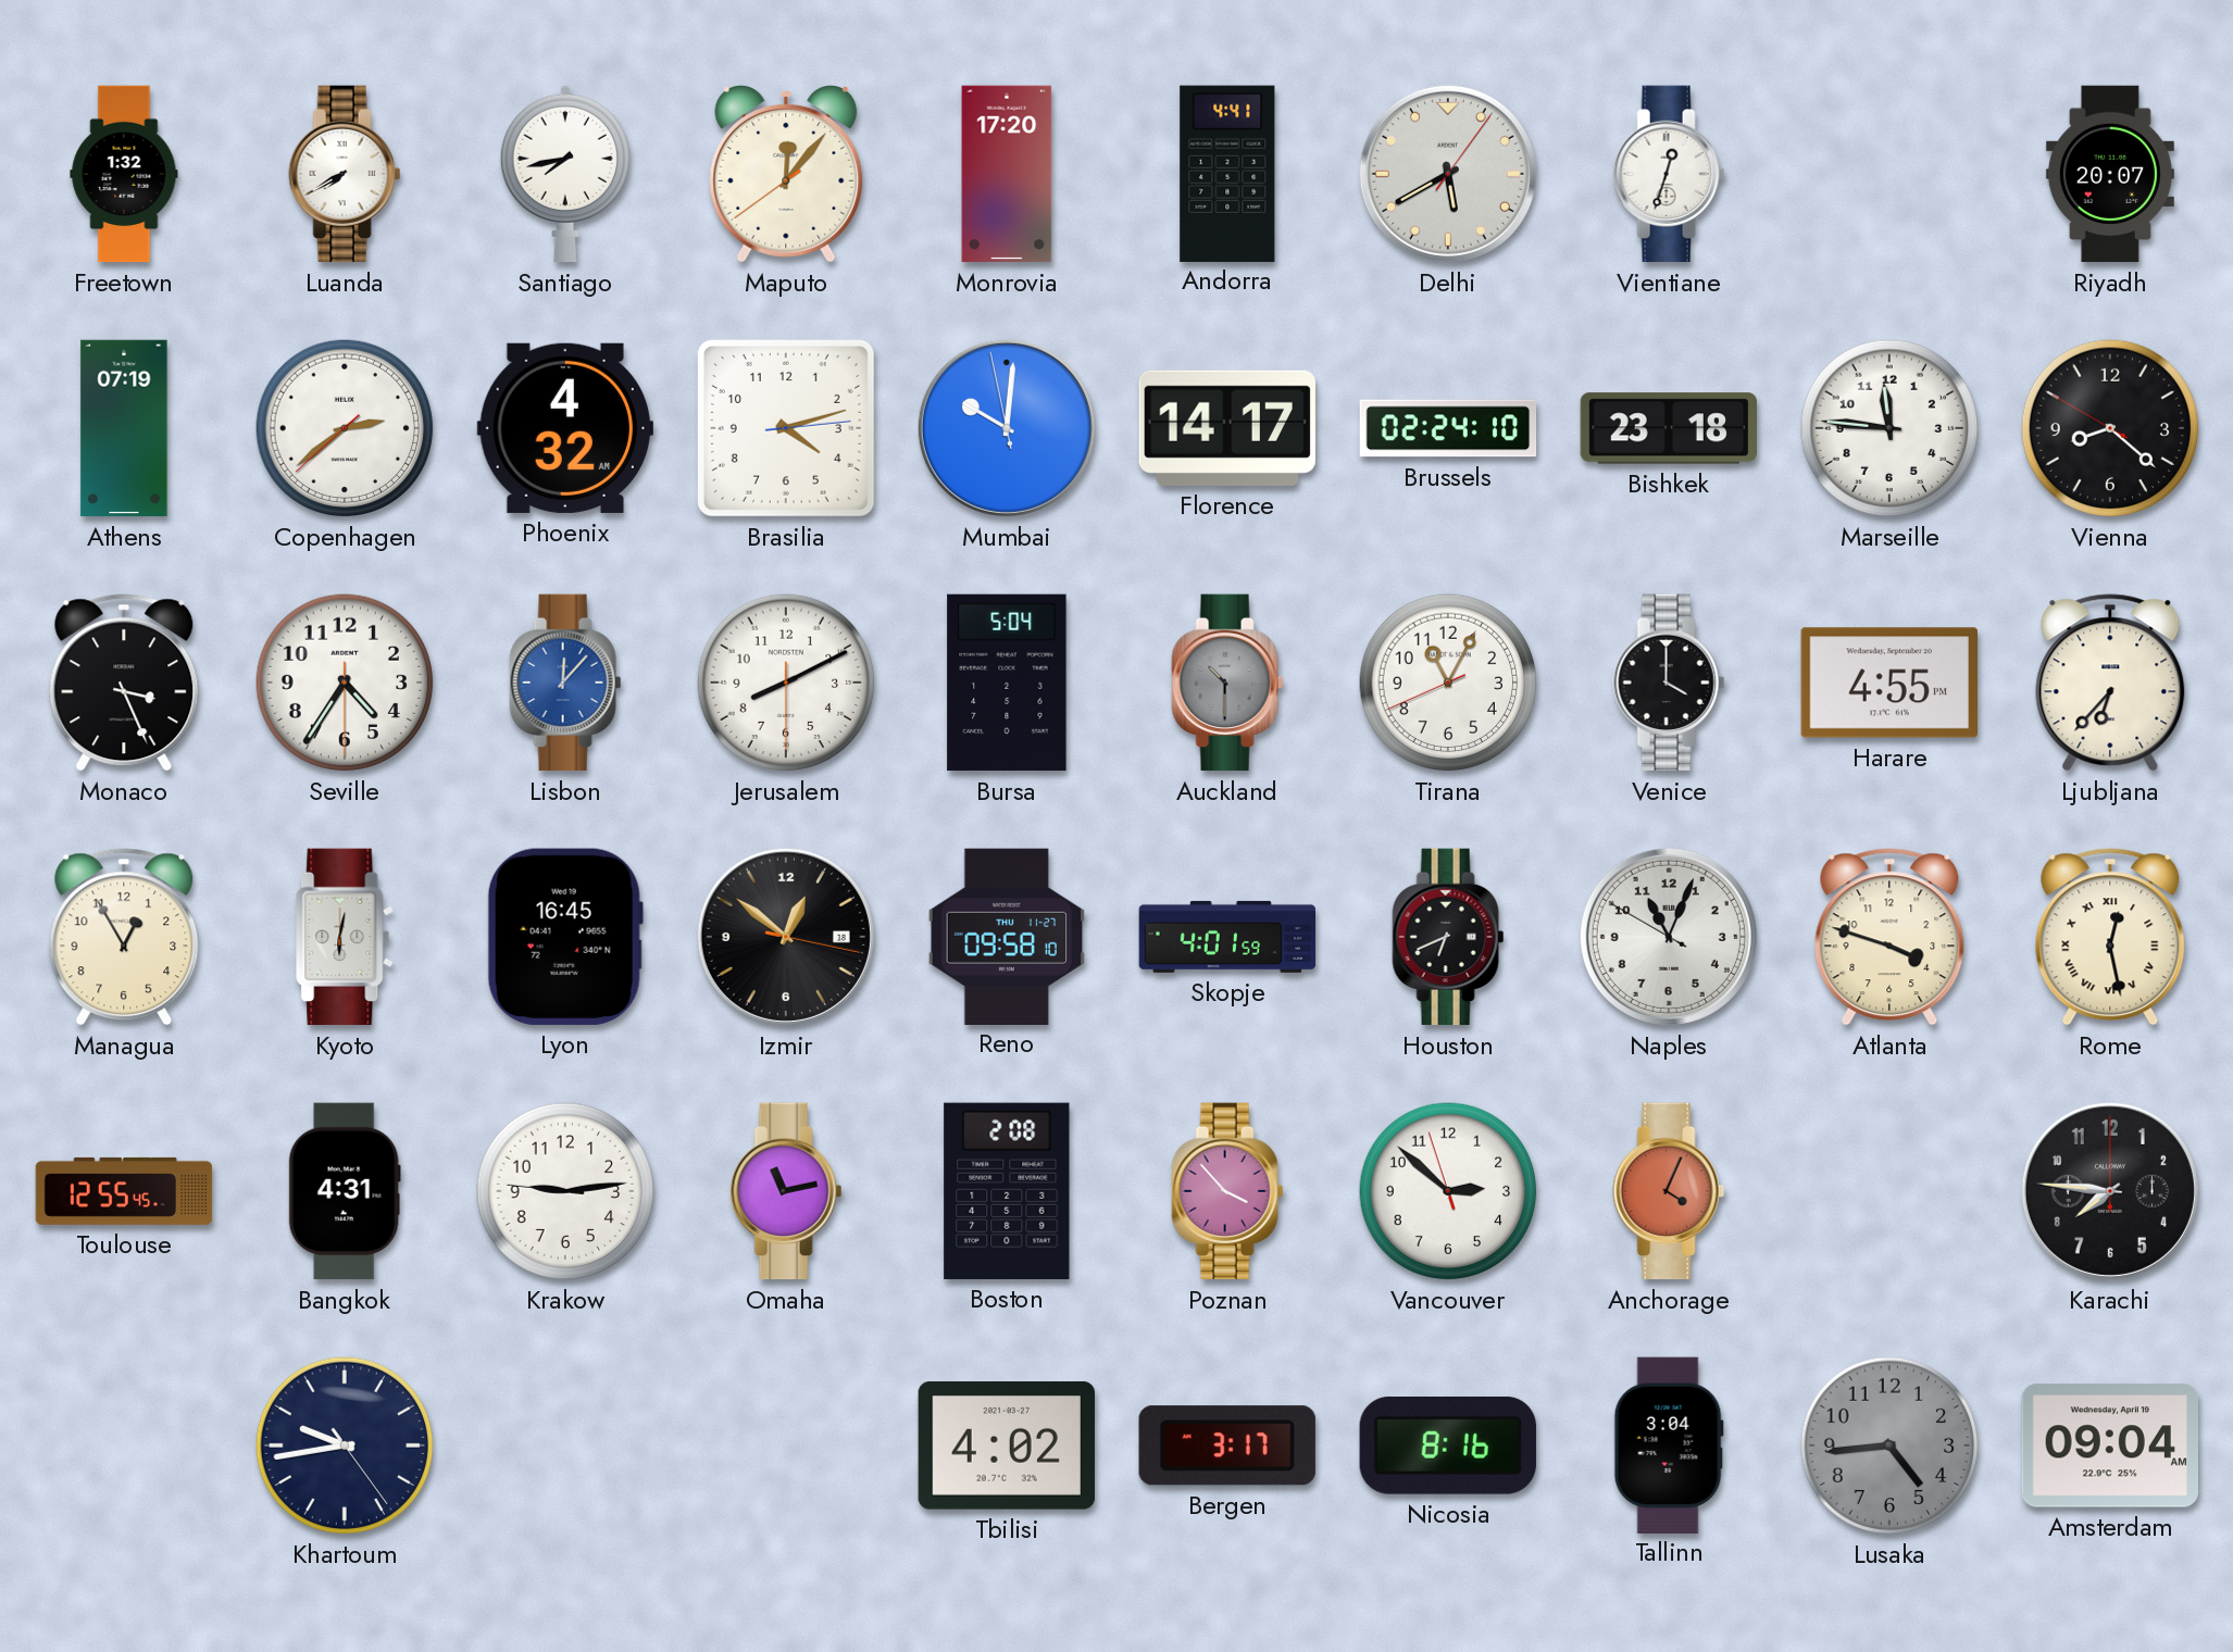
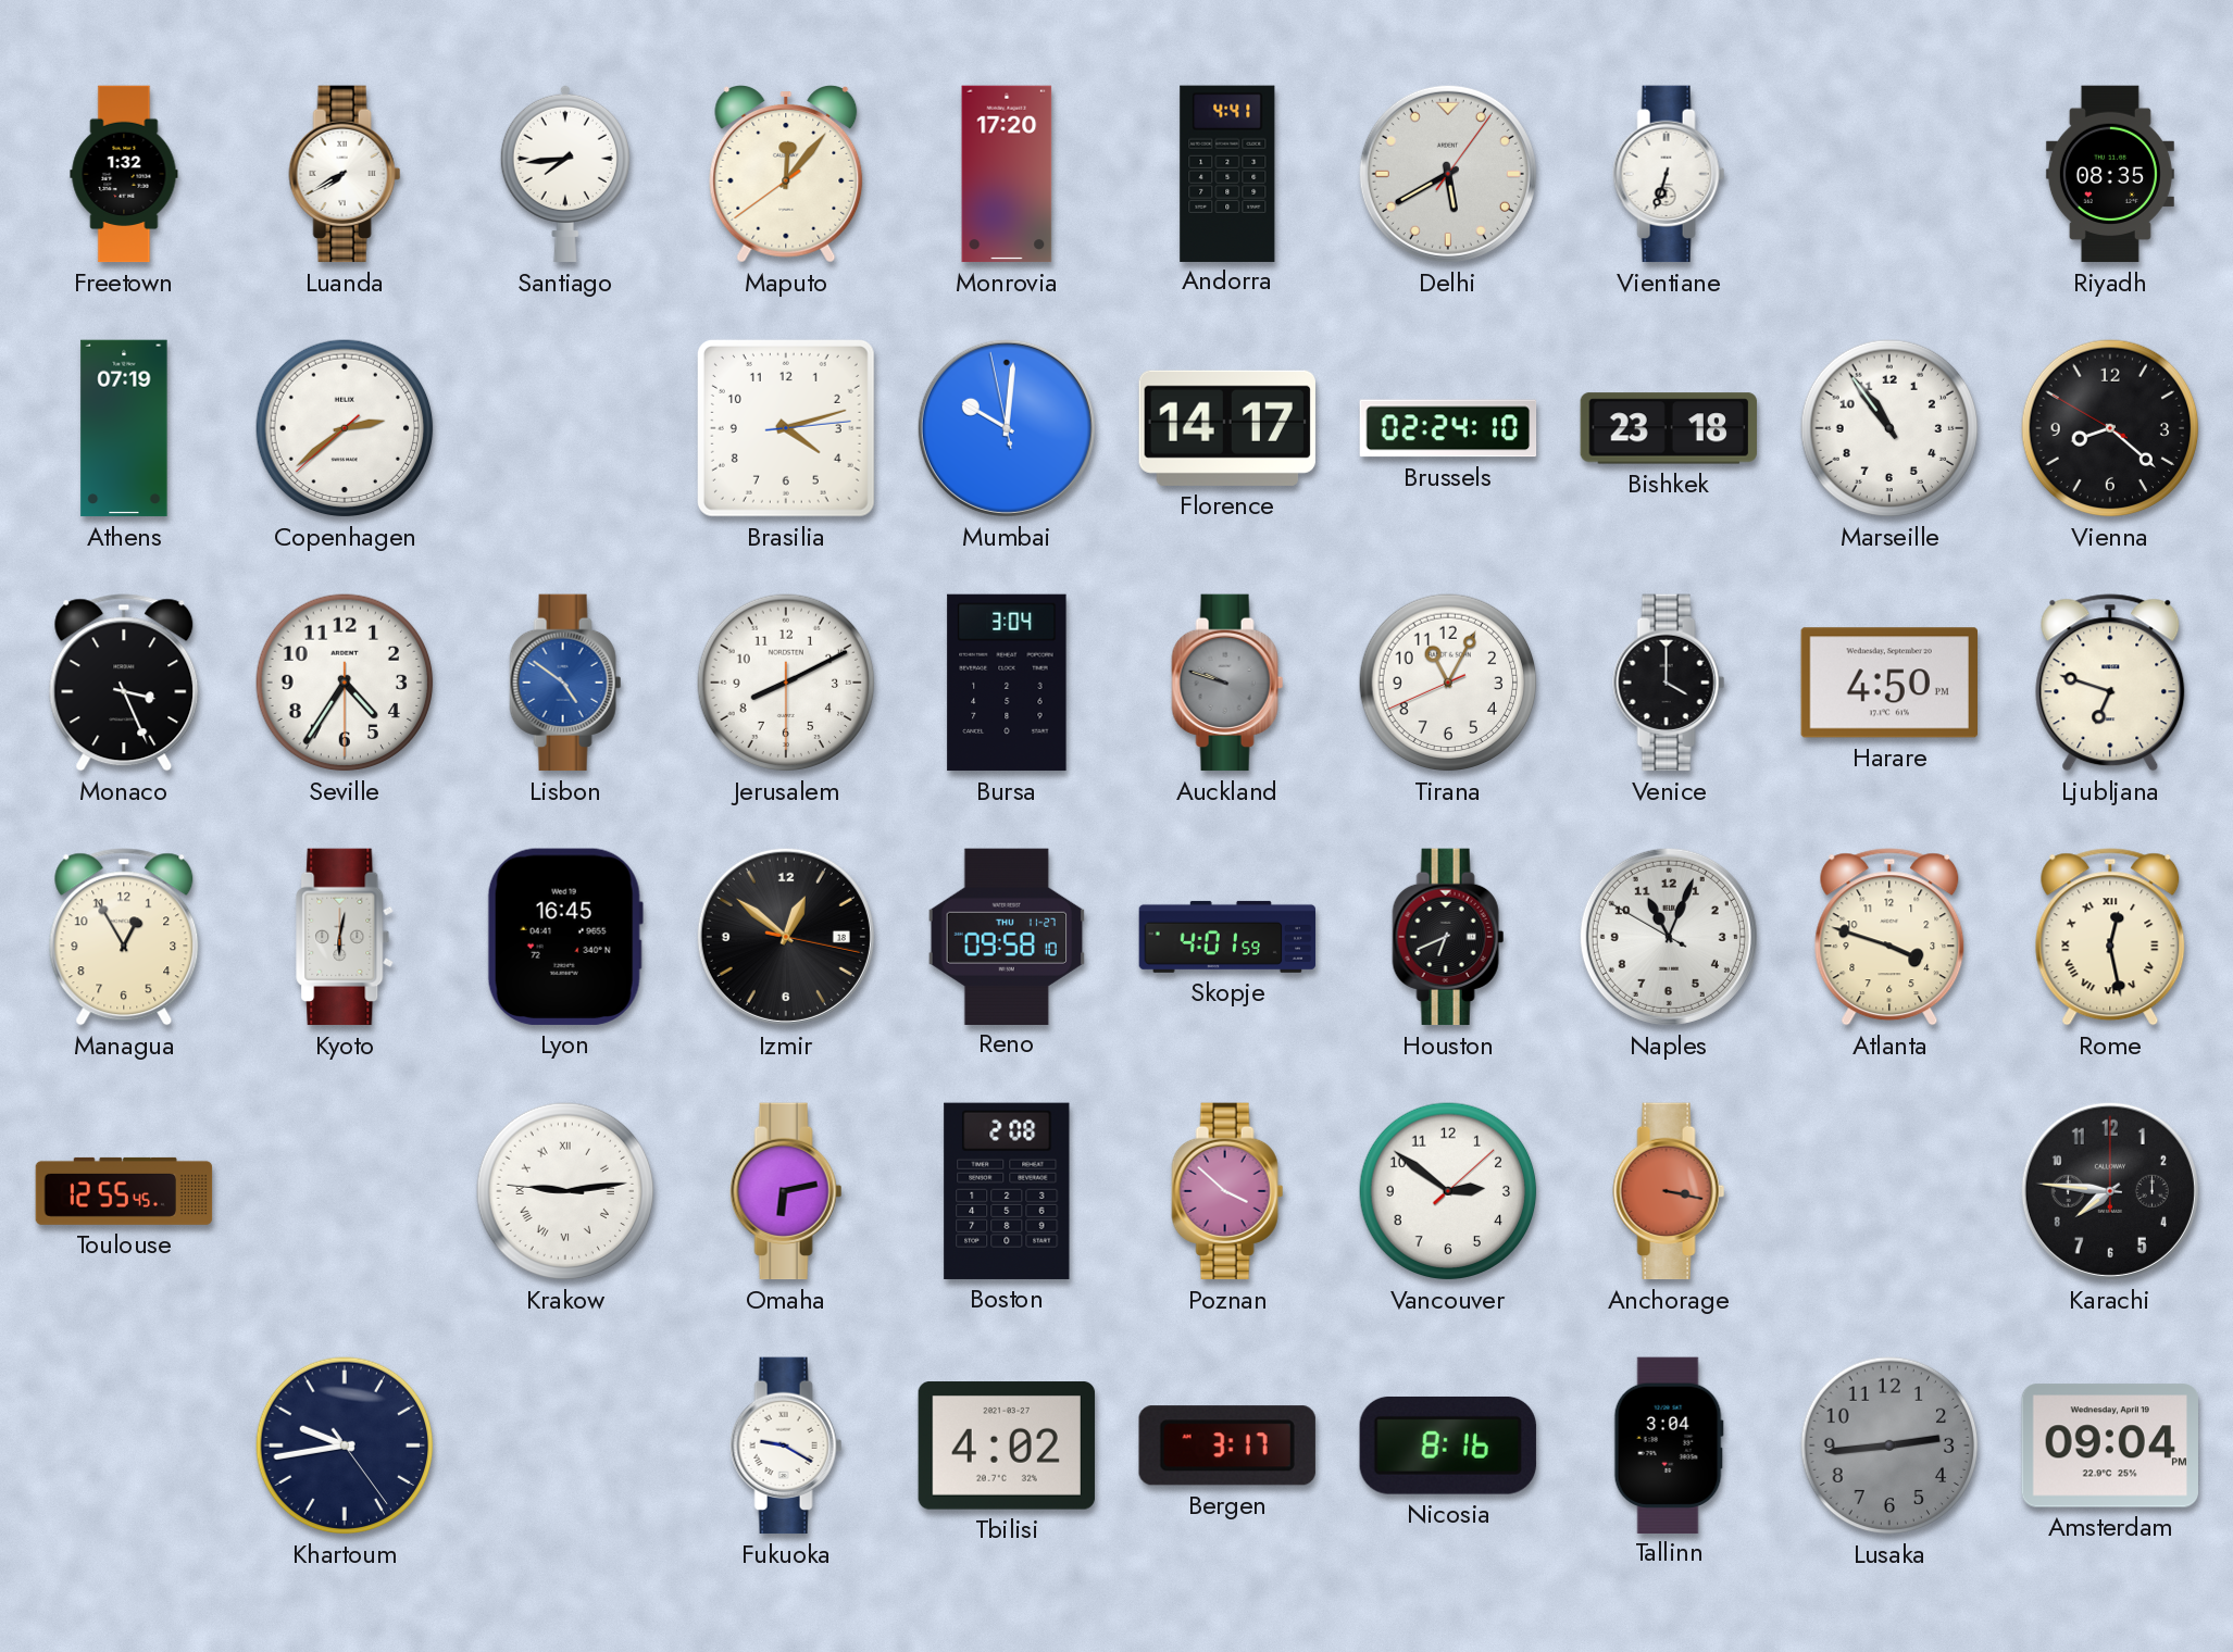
Santiago: 7:43 -> 7:44 (565, 174)
Vientiane: 12:33 -> 6:33 (1669, 174)
Riyadh: 20:07 -> 08:35 (2110, 174)
Phoenix: 4:32 -> none (564, 428)
Marseille: 11:46 -> 10:54 (1889, 428)
Lisbon: 12:07 -> 4:51 (565, 683)
Bursa: 5:04 -> 3:04 (1007, 683)
Auckland: 10:30 -> 9:48 (1227, 683)
Harare: 4:55 -> 4:50 (1888, 683)
Ljubljana: 6:37 -> 6:48 (2110, 683)
Bangkok: 4:31 -> none (345, 1191)
Krakow numerals: Arabic -> Roman (565, 1191)
Omaha: 11:13 -> 6:13 (786, 1191)
Poznan: 3:53 -> 3:52 (1227, 1191)
Vancouver: 2:51:57 -> 2:51:08 (1448, 1191)
Anchorage: 4:04 -> 3:17 (1669, 1191)
Fukuoka: none -> 9:20 (786, 1445)
Lusaka: 4:44 -> 2:44 (1889, 1445)
Amsterdam: 09:04 AM -> 09:04 PM (2109, 1445)
